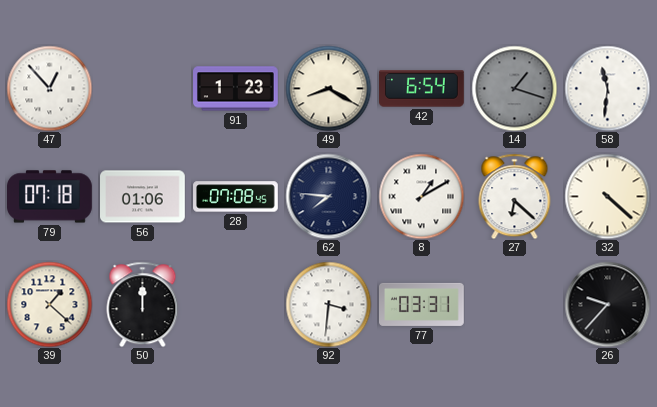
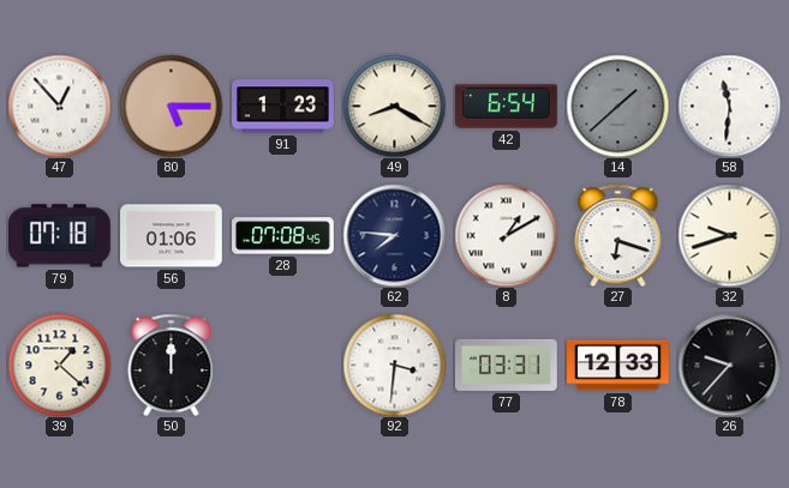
80: none -> 5:15 (171, 106)
14: 1:18 -> 1:38 (617, 106)
27: 6:22 -> 6:18 (618, 235)
32: 4:22 -> 9:42 (729, 235)
78: none -> 12:33 (618, 366)
